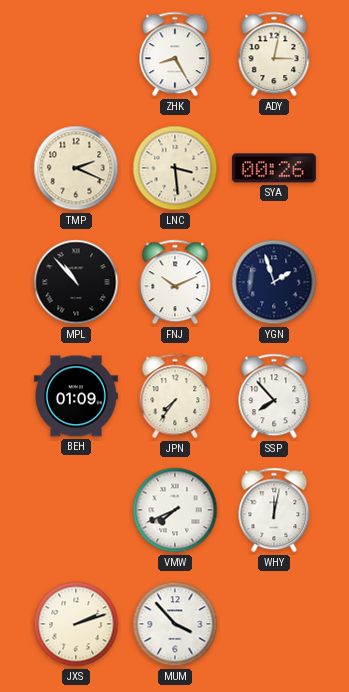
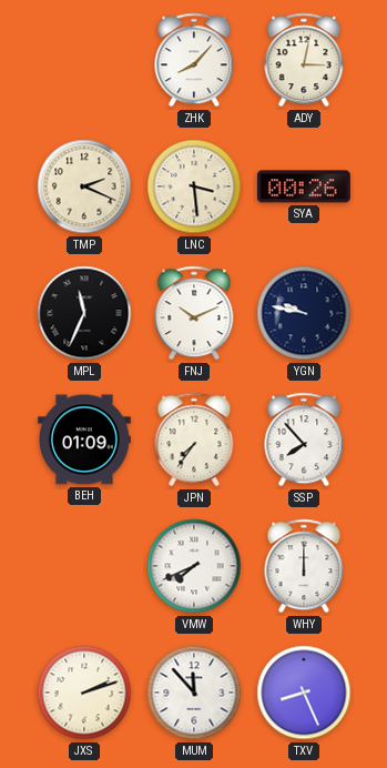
ZHK: 8:25 -> 8:07 (194, 60)
MPL: 10:53 -> 11:34 (84, 313)
YGN: 1:57 -> 9:47 (304, 313)
WHY: 12:02 -> 12:00 (304, 566)
MUM: 3:53 -> 11:53 (194, 693)
TXV: none -> 8:26 (304, 693)
